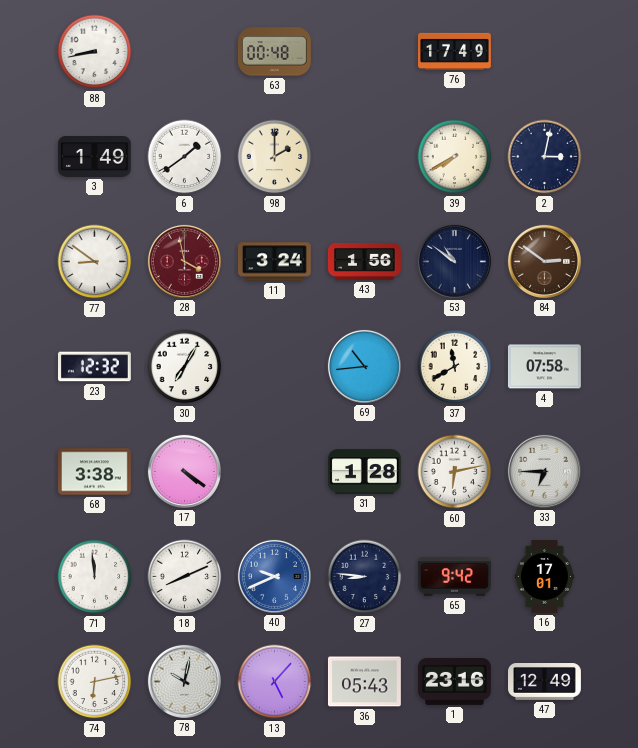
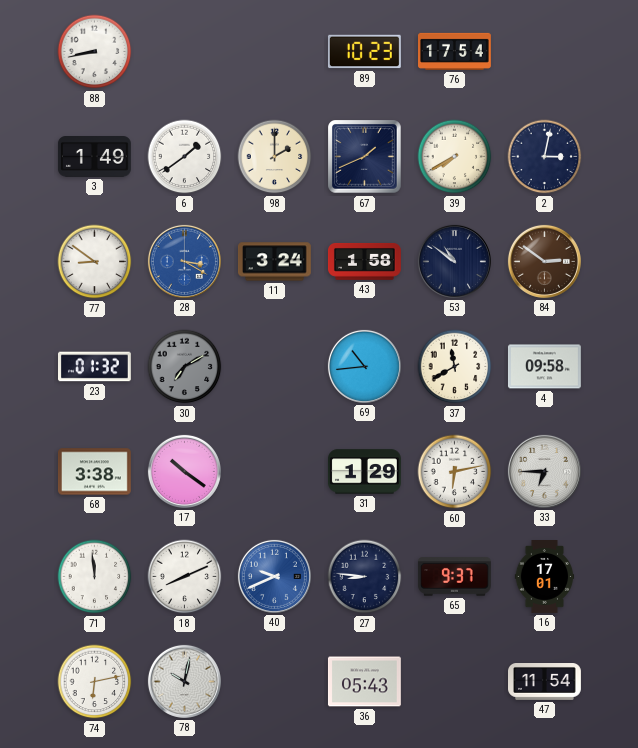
63: 00:48 -> none (274, 52)
89: none -> 10:23 (364, 52)
76: 17:49 -> 17:54 (455, 51)
67: none -> 1:41 (365, 157)
28: 3:58 -> 3:20 (184, 261)
28 dial: burgundy -> blue (184, 261)
43: 1:56 -> 1:58 (364, 262)
23: 12:32 -> 01:32 (95, 367)
30: 7:05 -> 7:10 (185, 367)
30 dial: white -> grey (185, 367)
4: 07:58 -> 09:58 (544, 367)
17: 4:21 -> 10:21 (184, 471)
31: 1:28 -> 1:29 (364, 472)
65: 9:42 -> 9:37 (455, 577)
13: 5:07 -> none (275, 682)
1: 23:16 -> none (455, 681)
47: 12:49 -> 11:54 (545, 682)
